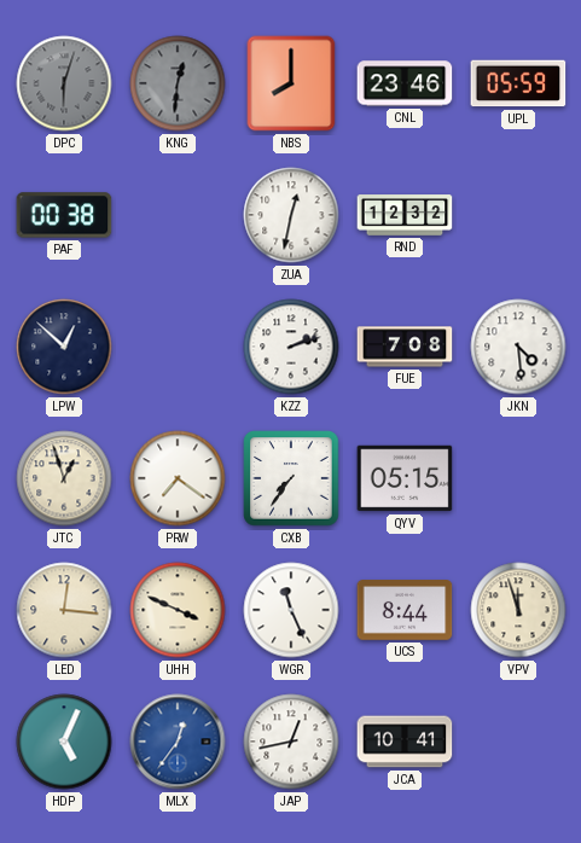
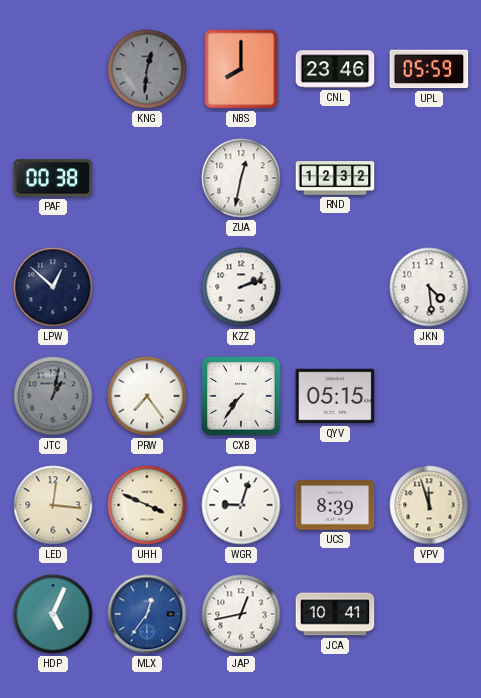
DPC: 6:03 -> none (64, 83)
FUE: 7:08 -> none (405, 347)
JTC: 12:57 -> 1:02 (53, 396)
JTC dial: cream -> grey (53, 396)
PRW: 7:21 -> 7:24 (147, 396)
WGR: 11:26 -> 9:03 (241, 505)
UCS: 8:44 -> 8:39 (335, 505)
